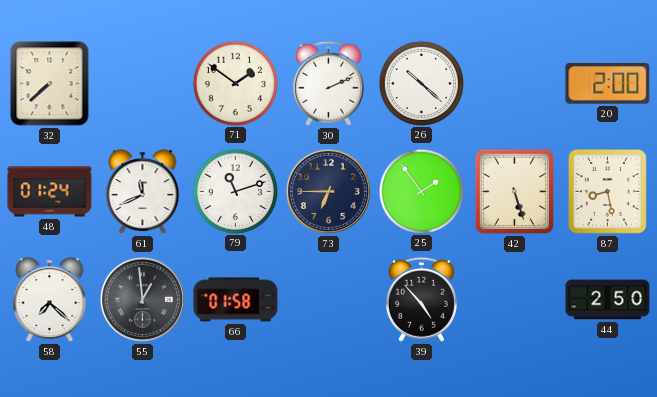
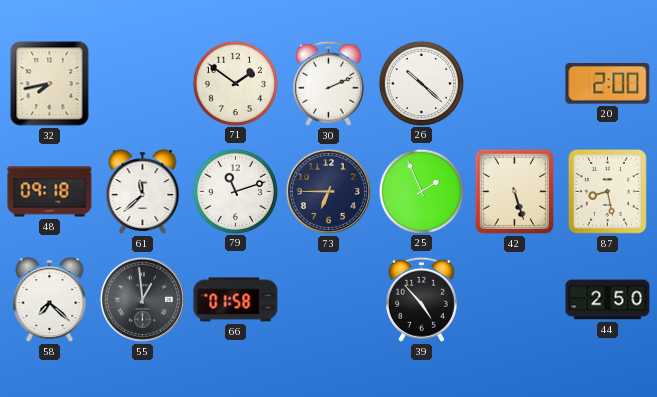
32: 7:38 -> 7:43 (50, 84)
48: 01:24 -> 09:18 (50, 192)
61: 11:41 -> 11:38 (143, 192)
25: 1:54 -> 1:56 (421, 191)
